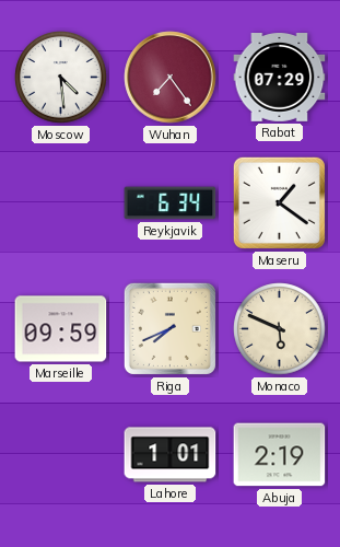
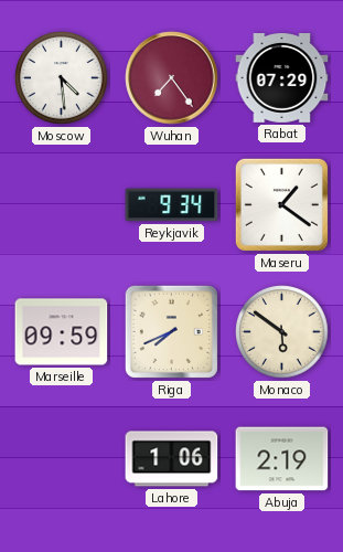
Reykjavik: 6:34 -> 9:34 (172, 205)
Monaco: 5:49 -> 5:51 (282, 332)
Lahore: 1:01 -> 1:06 (172, 459)
